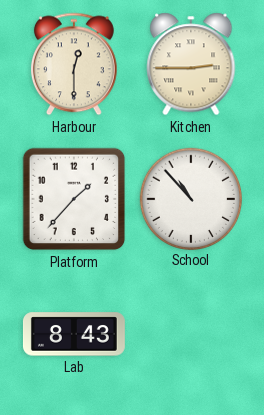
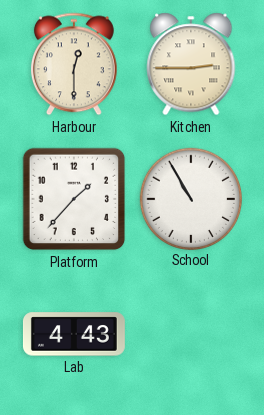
School: 10:53 -> 10:55 (190, 198)
Lab: 8:43 -> 4:43 (74, 334)
